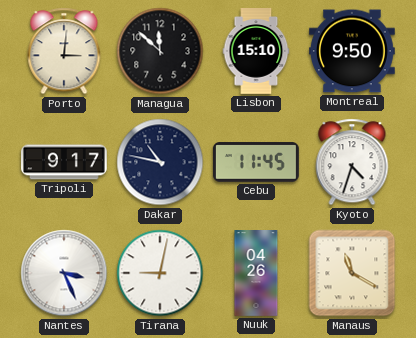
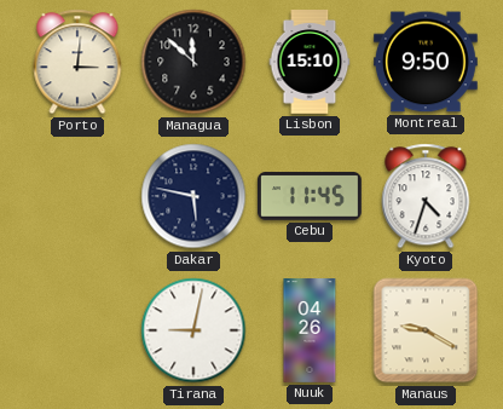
Tripoli: 9:17 -> none (65, 162)
Dakar: 10:47 -> 5:47 (193, 196)
Nantes: 3:26 -> none (64, 273)
Manaus: 11:20 -> 9:20 (426, 330)
